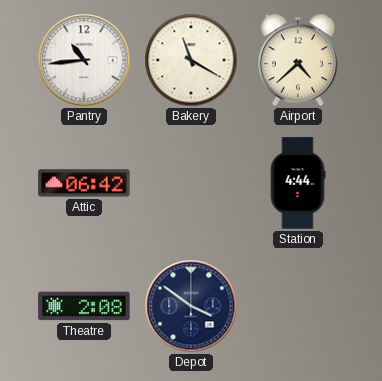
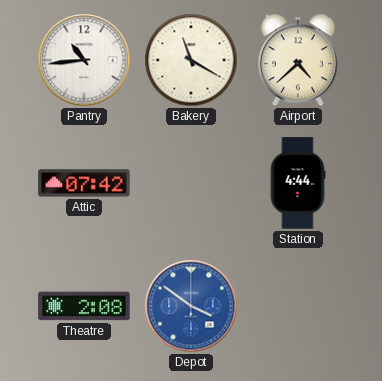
Attic: 06:42 -> 07:42 (84, 183)
Depot dial: navy -> blue (191, 306)
